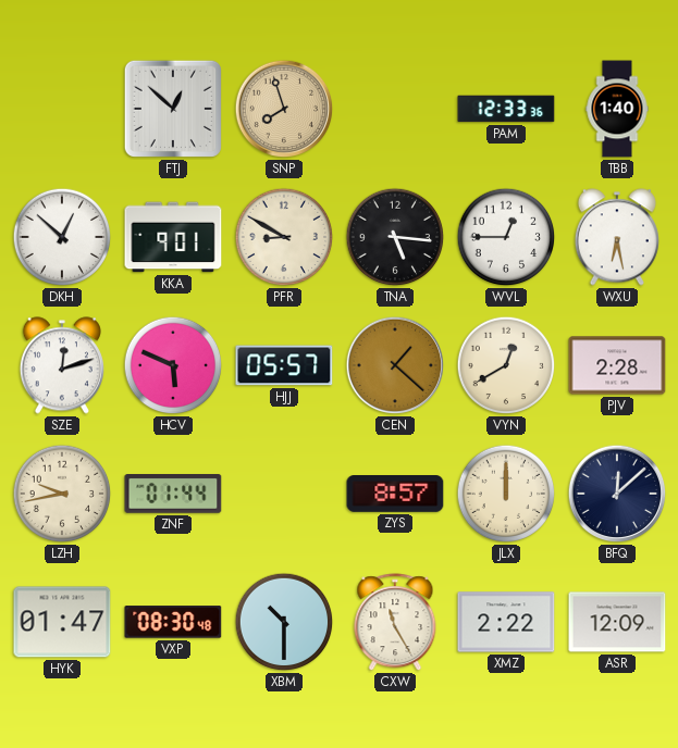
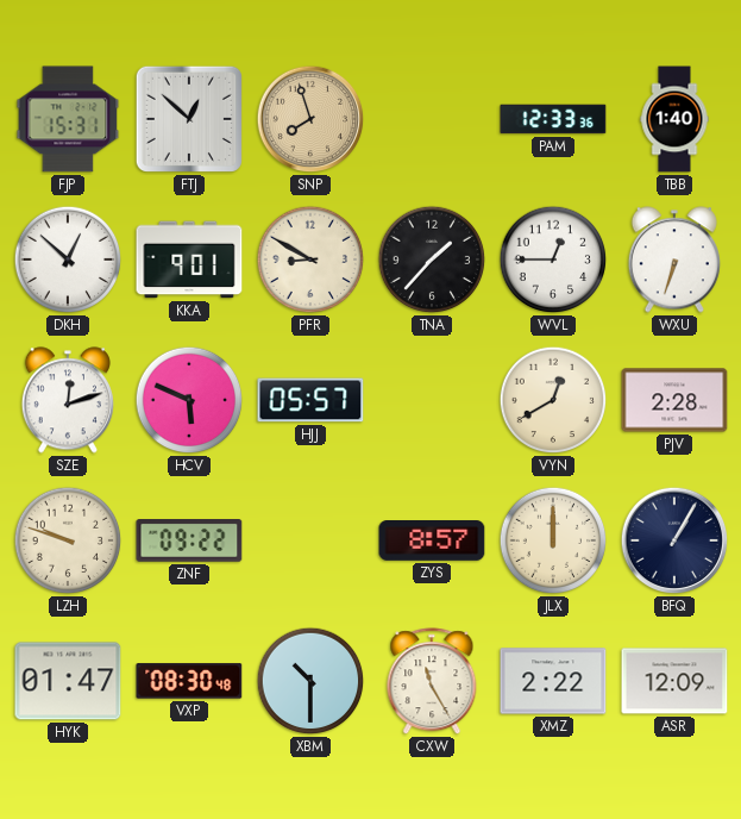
FJP: none -> 15:31 (68, 119)
TNA: 5:16 -> 1:37 (432, 260)
WXU: 6:28 -> 6:33 (674, 260)
CEN: 1:22 -> none (395, 365)
LZH: 9:43 -> 9:48 (68, 540)
ZNF: 01:44 -> 09:22 (189, 542)
BFQ: 12:08 -> 1:05 (674, 540)
